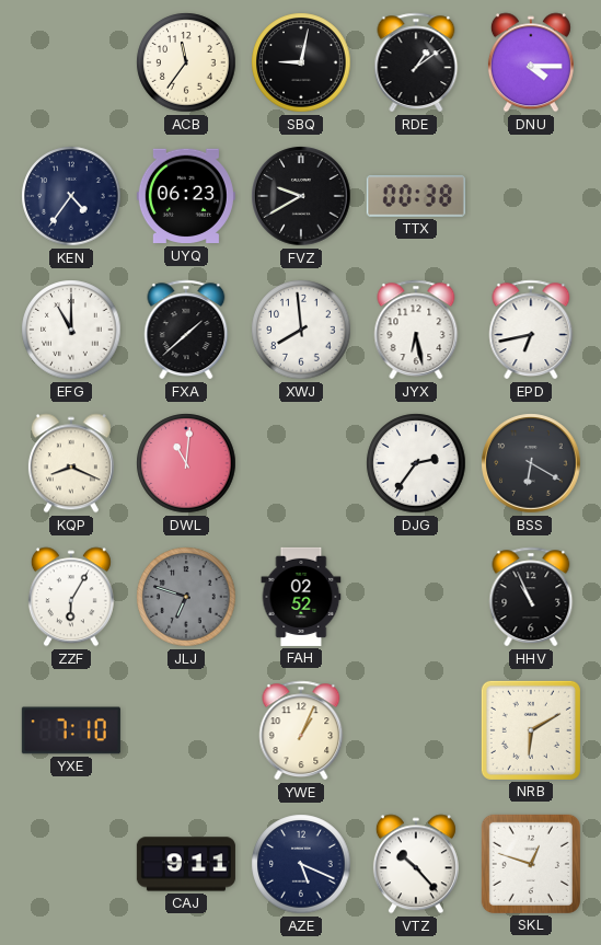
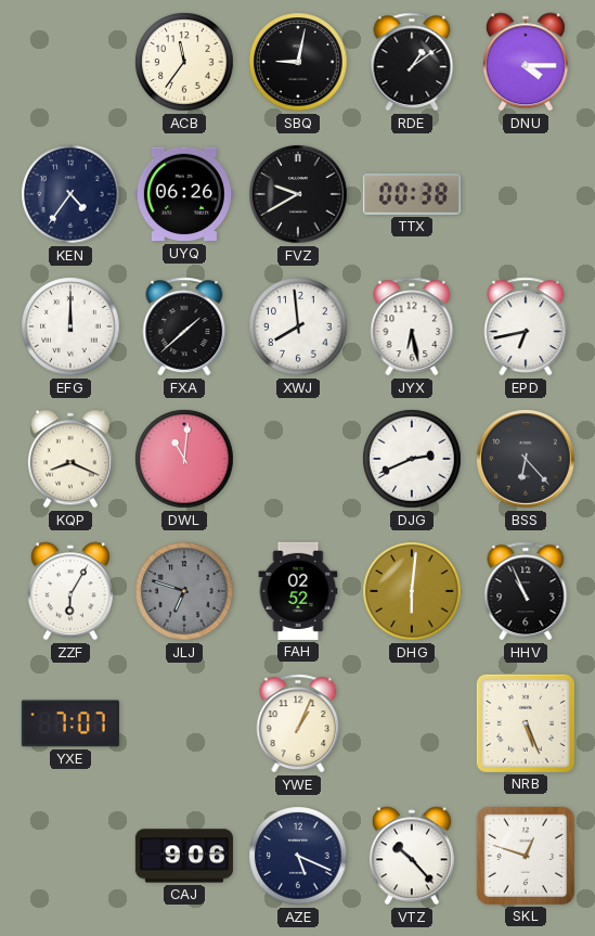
UYQ: 06:23 -> 06:26 (184, 194)
EFG: 11:00 -> 12:00 (70, 326)
DJG: 2:36 -> 2:41 (412, 459)
BSS: 6:20 -> 6:23 (526, 459)
DHG: none -> 6:01 (412, 591)
YXE: 7:10 -> 7:07 (70, 723)
NRB: 6:10 -> 5:26 (526, 723)
CAJ: 9:11 -> 9:06 (184, 856)
